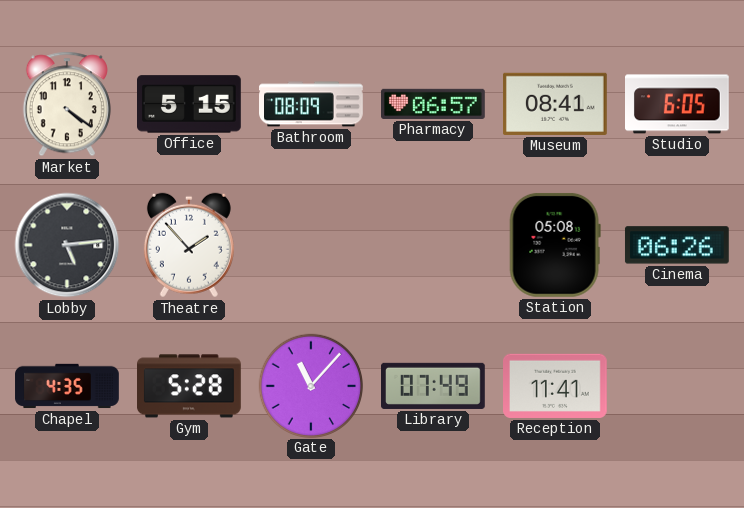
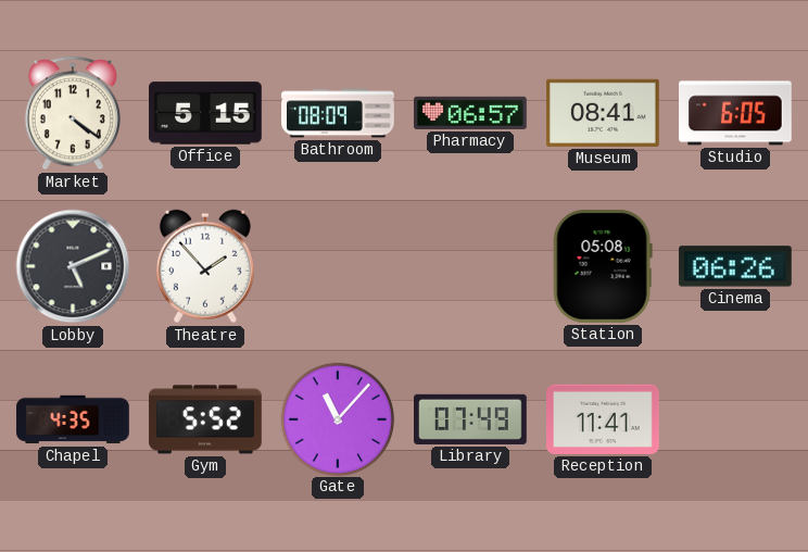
Lobby: 5:14 -> 5:11 (73, 266)
Gym: 5:28 -> 5:52 (206, 419)
